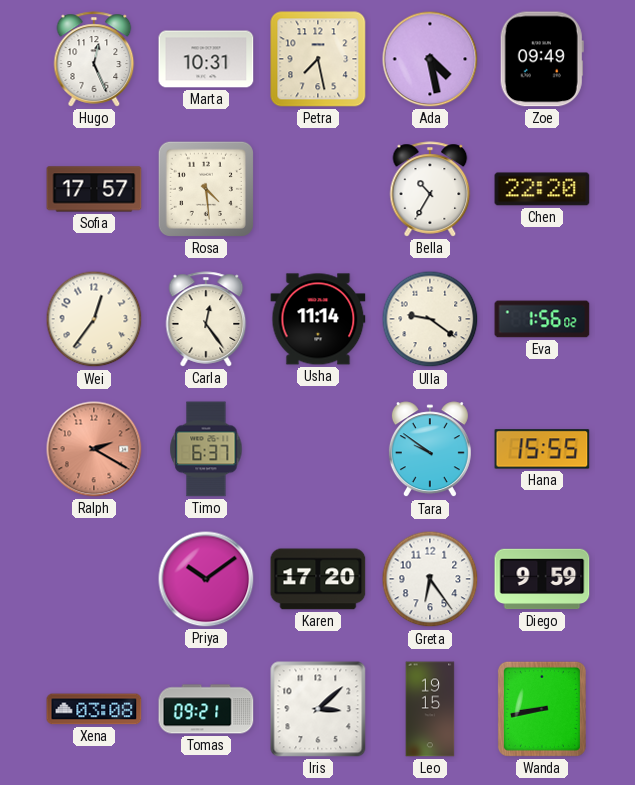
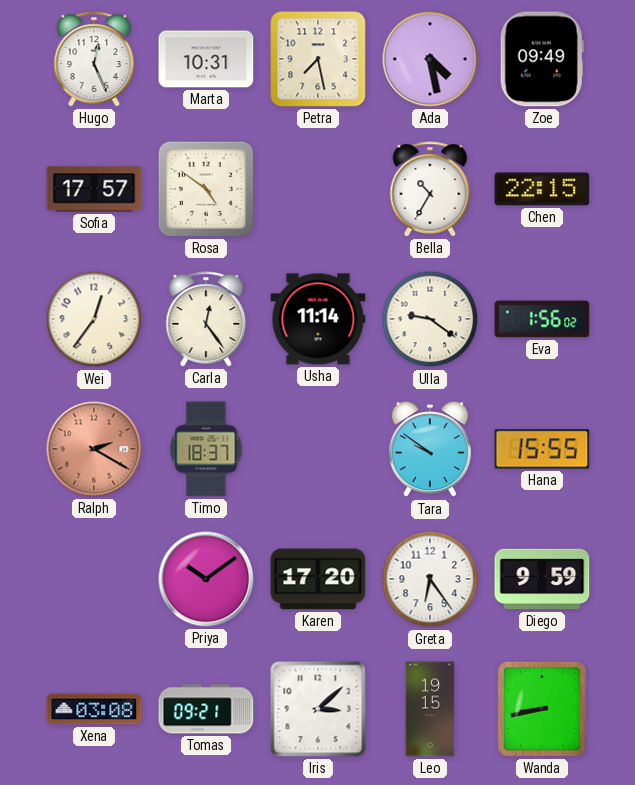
Rosa: 4:29 -> 4:51 (206, 189)
Chen: 22:20 -> 22:15 (542, 189)
Timo: 6:37 -> 18:37 (206, 449)
